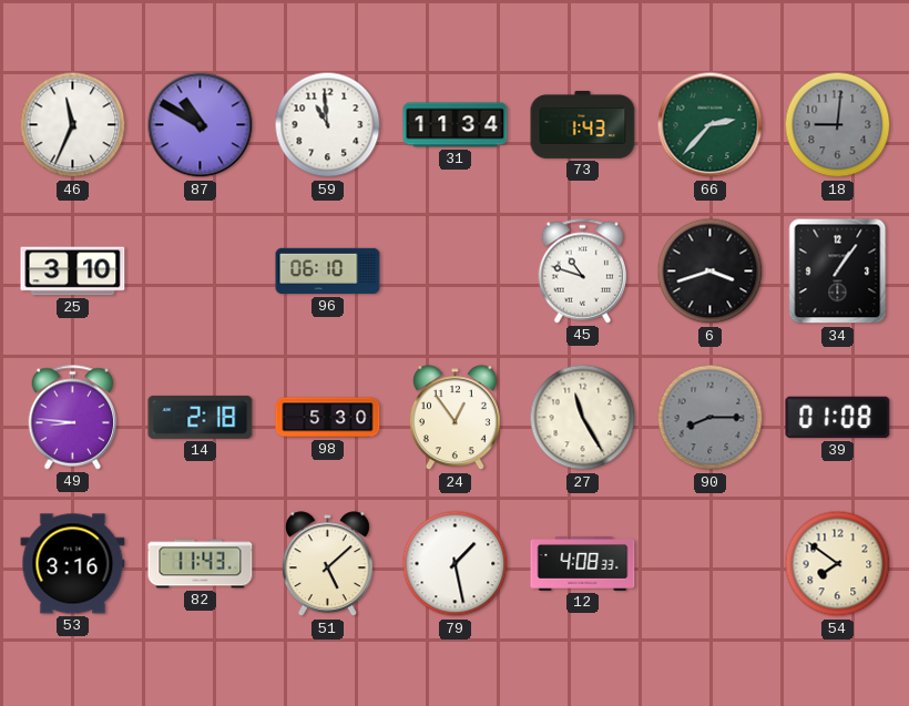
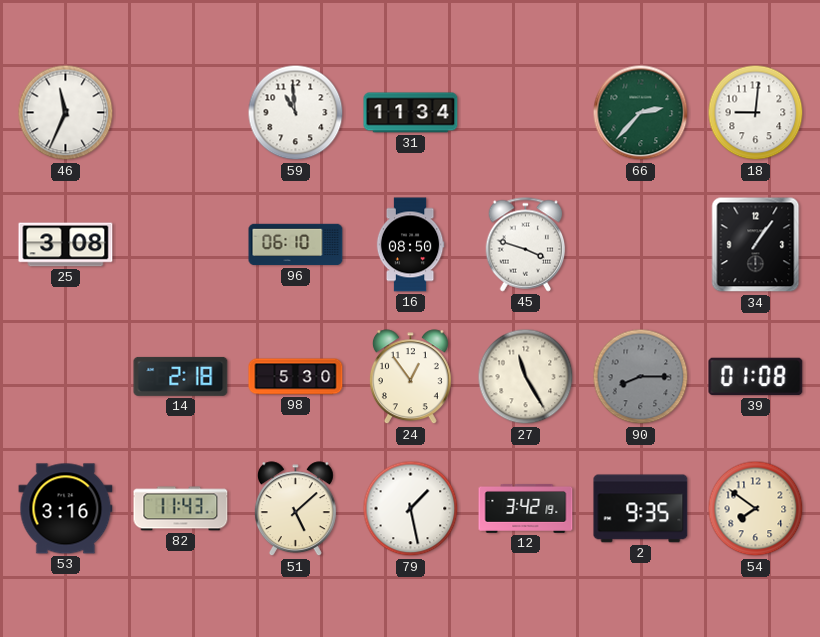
87: 10:50 -> none (201, 125)
73: 1:43 -> none (583, 124)
18 dial: grey -> white (756, 113)
25: 3:10 -> 3:08 (66, 245)
16: none -> 08:50 (410, 245)
45: 10:48 -> 3:48 (526, 245)
6: 3:42 -> none (711, 272)
49: 8:46 -> none (73, 418)
12: 4:08 -> 3:42 (526, 508)
2: none -> 9:35 (641, 509)
